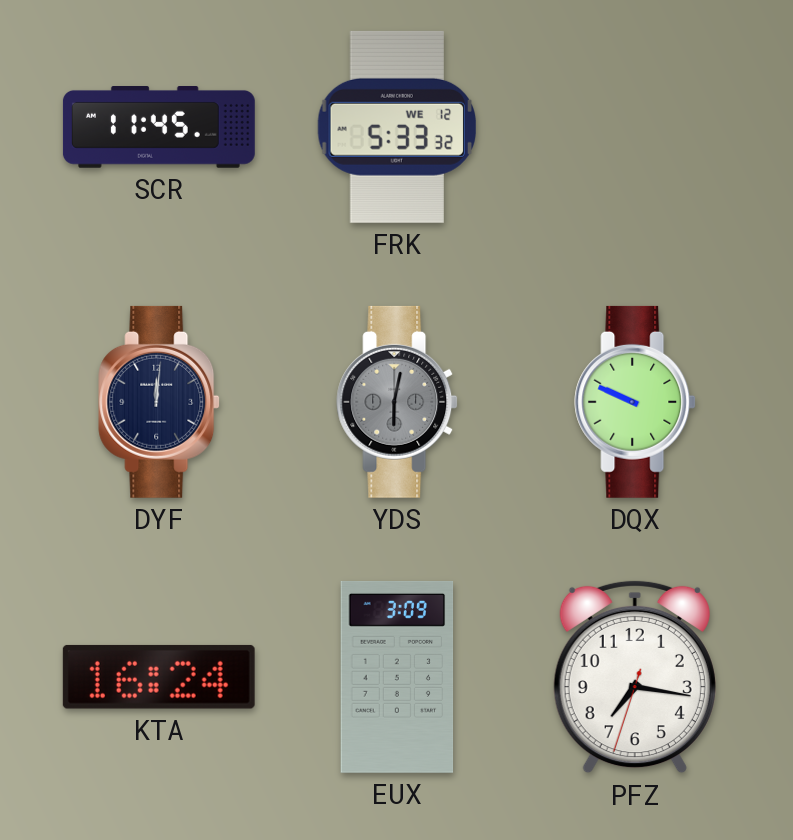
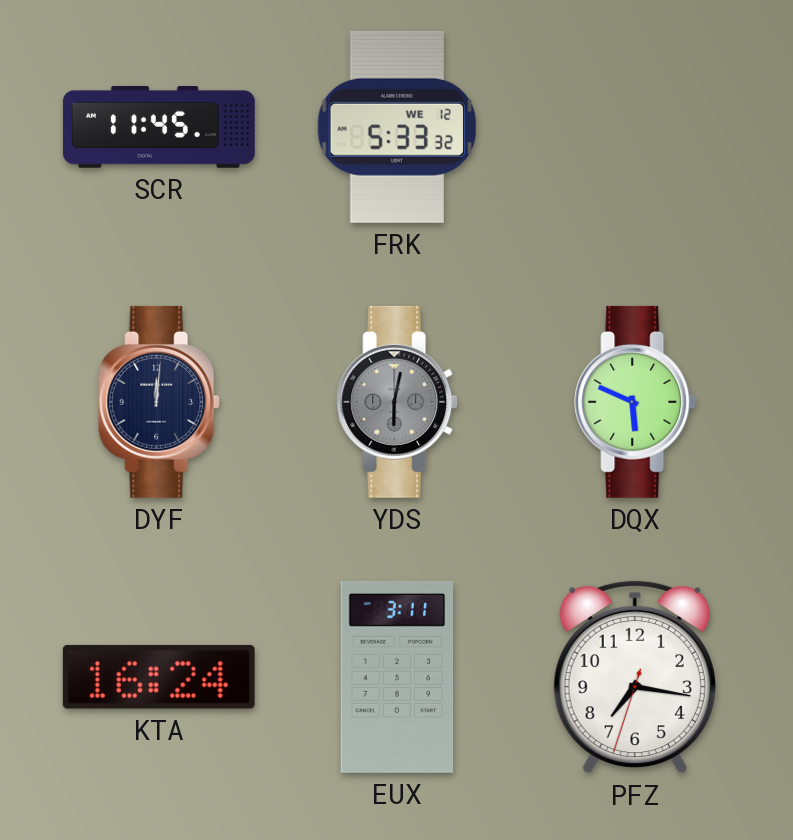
DQX: 9:49 -> 5:49 (635, 402)
EUX: 3:09 -> 3:11 (397, 677)
